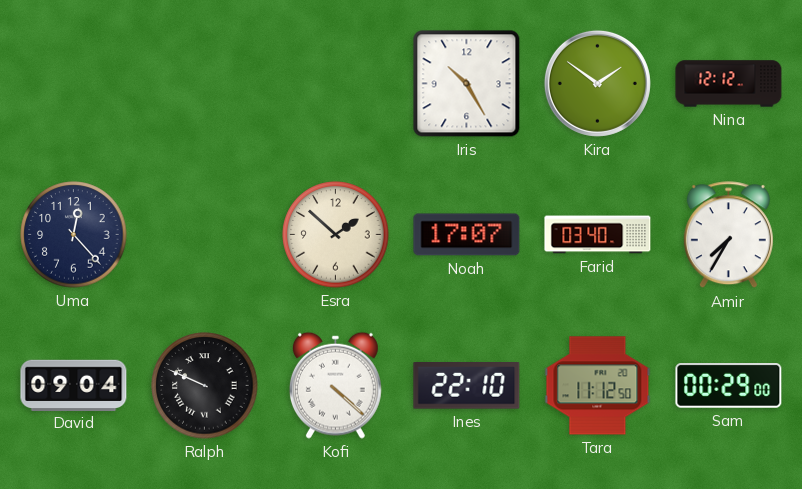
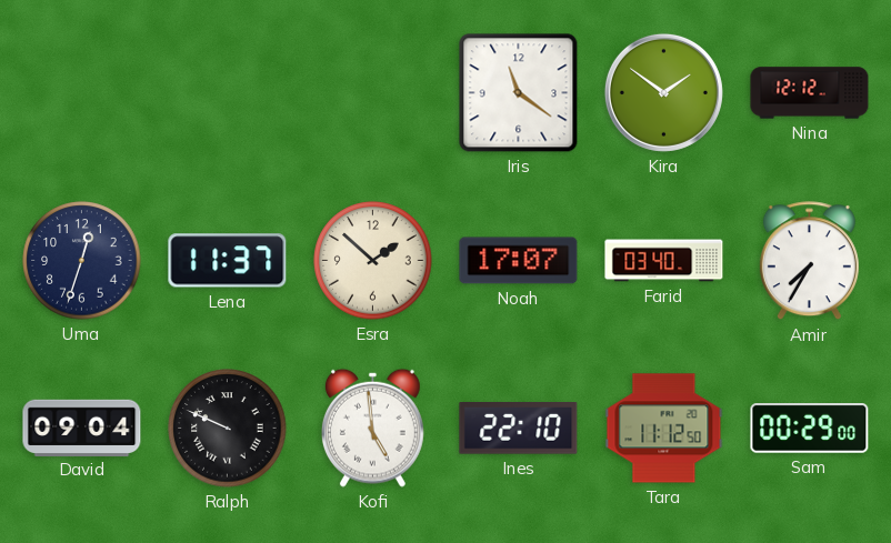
Iris: 10:25 -> 11:21 (519, 93)
Uma: 12:23 -> 12:33 (82, 261)
Lena: none -> 11:37 (228, 261)
Kofi: 4:22 -> 4:59 (372, 428)
